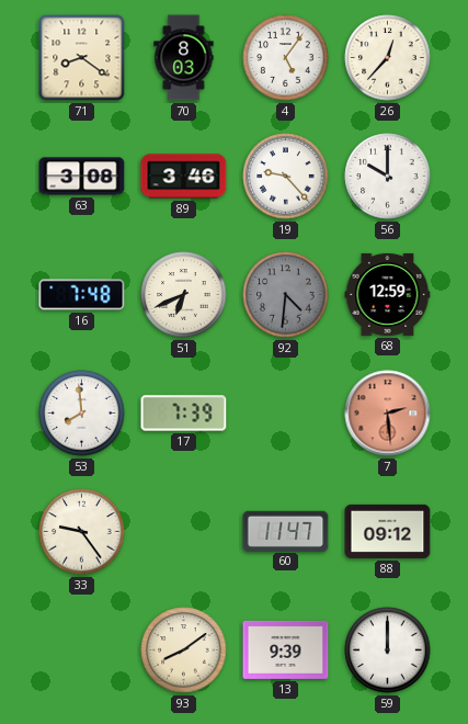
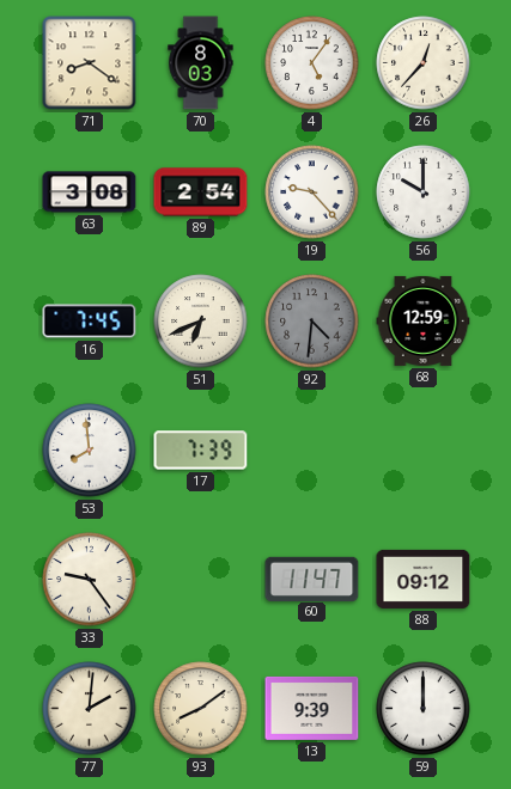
89: 3:46 -> 2:54 (201, 192)
16: 7:48 -> 7:45 (90, 322)
7: 2:29 -> none (388, 414)
77: none -> 2:01 (90, 709)
